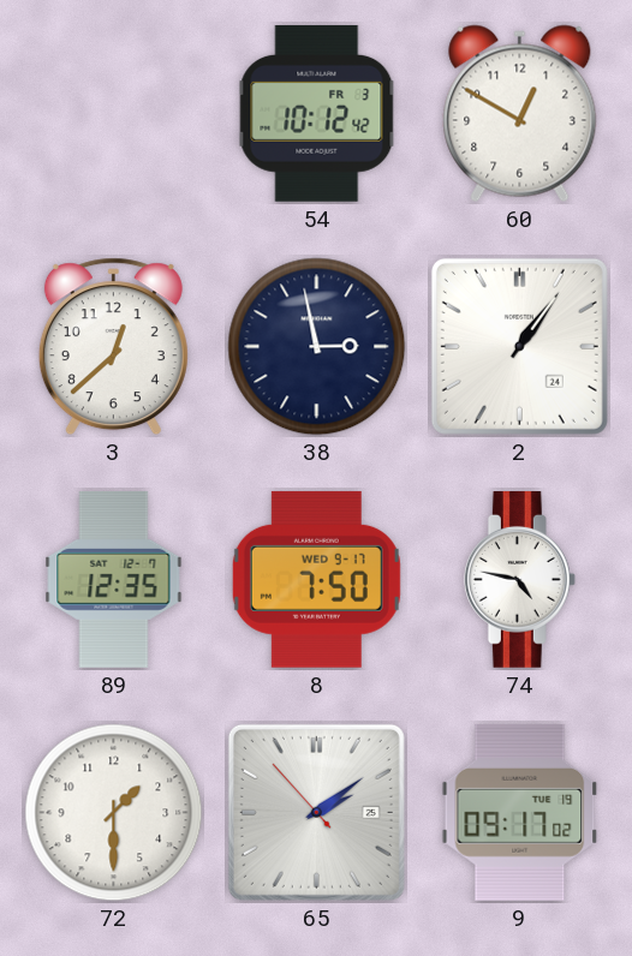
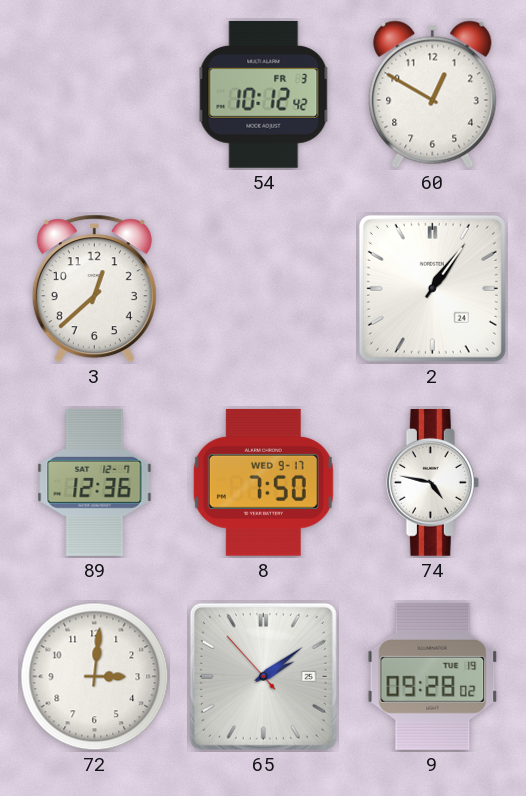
38: 2:58 -> none (317, 347)
89: 12:35 -> 12:36 (95, 482)
72: 1:30 -> 3:01 (95, 677)
9: 09:17 -> 09:28 (433, 676)
